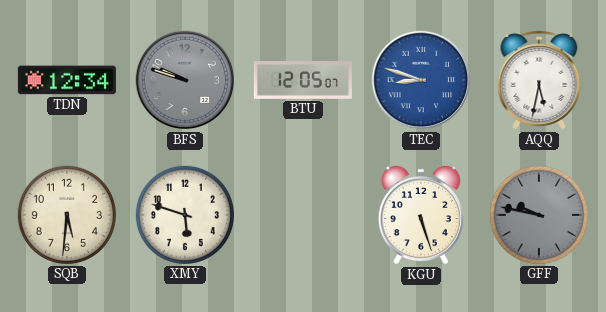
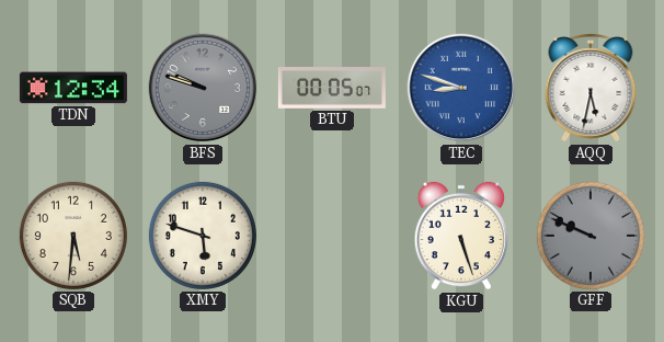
BTU: 12:05 -> 00:05 (332, 89)
GFF: 9:47 -> 9:49 (591, 236)
